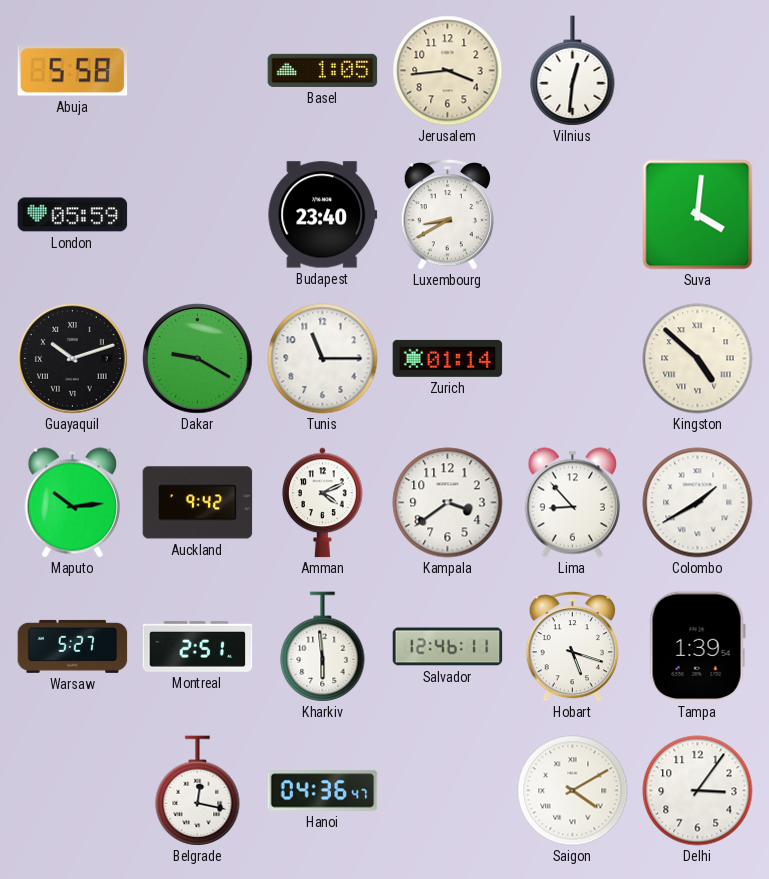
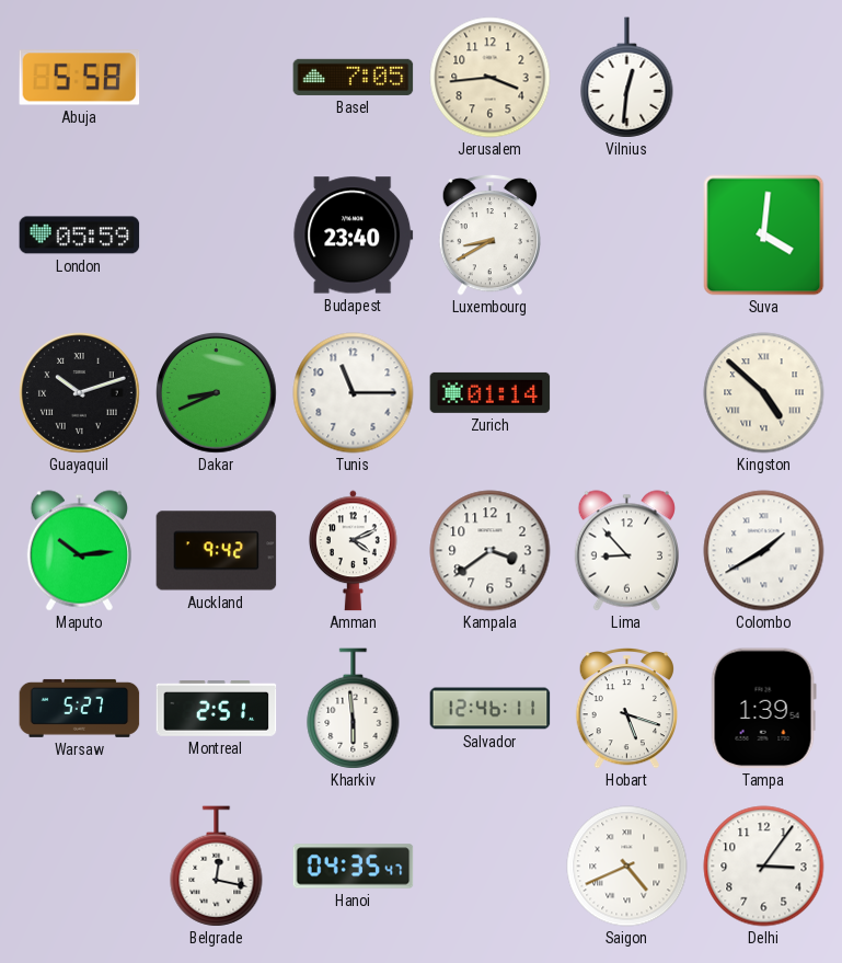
Basel: 1:05 -> 7:05 (354, 77)
Dakar: 9:20 -> 8:41 (217, 393)
Hanoi: 04:36 -> 04:35 (354, 867)
Saigon: 4:10 -> 4:41 (627, 867)
